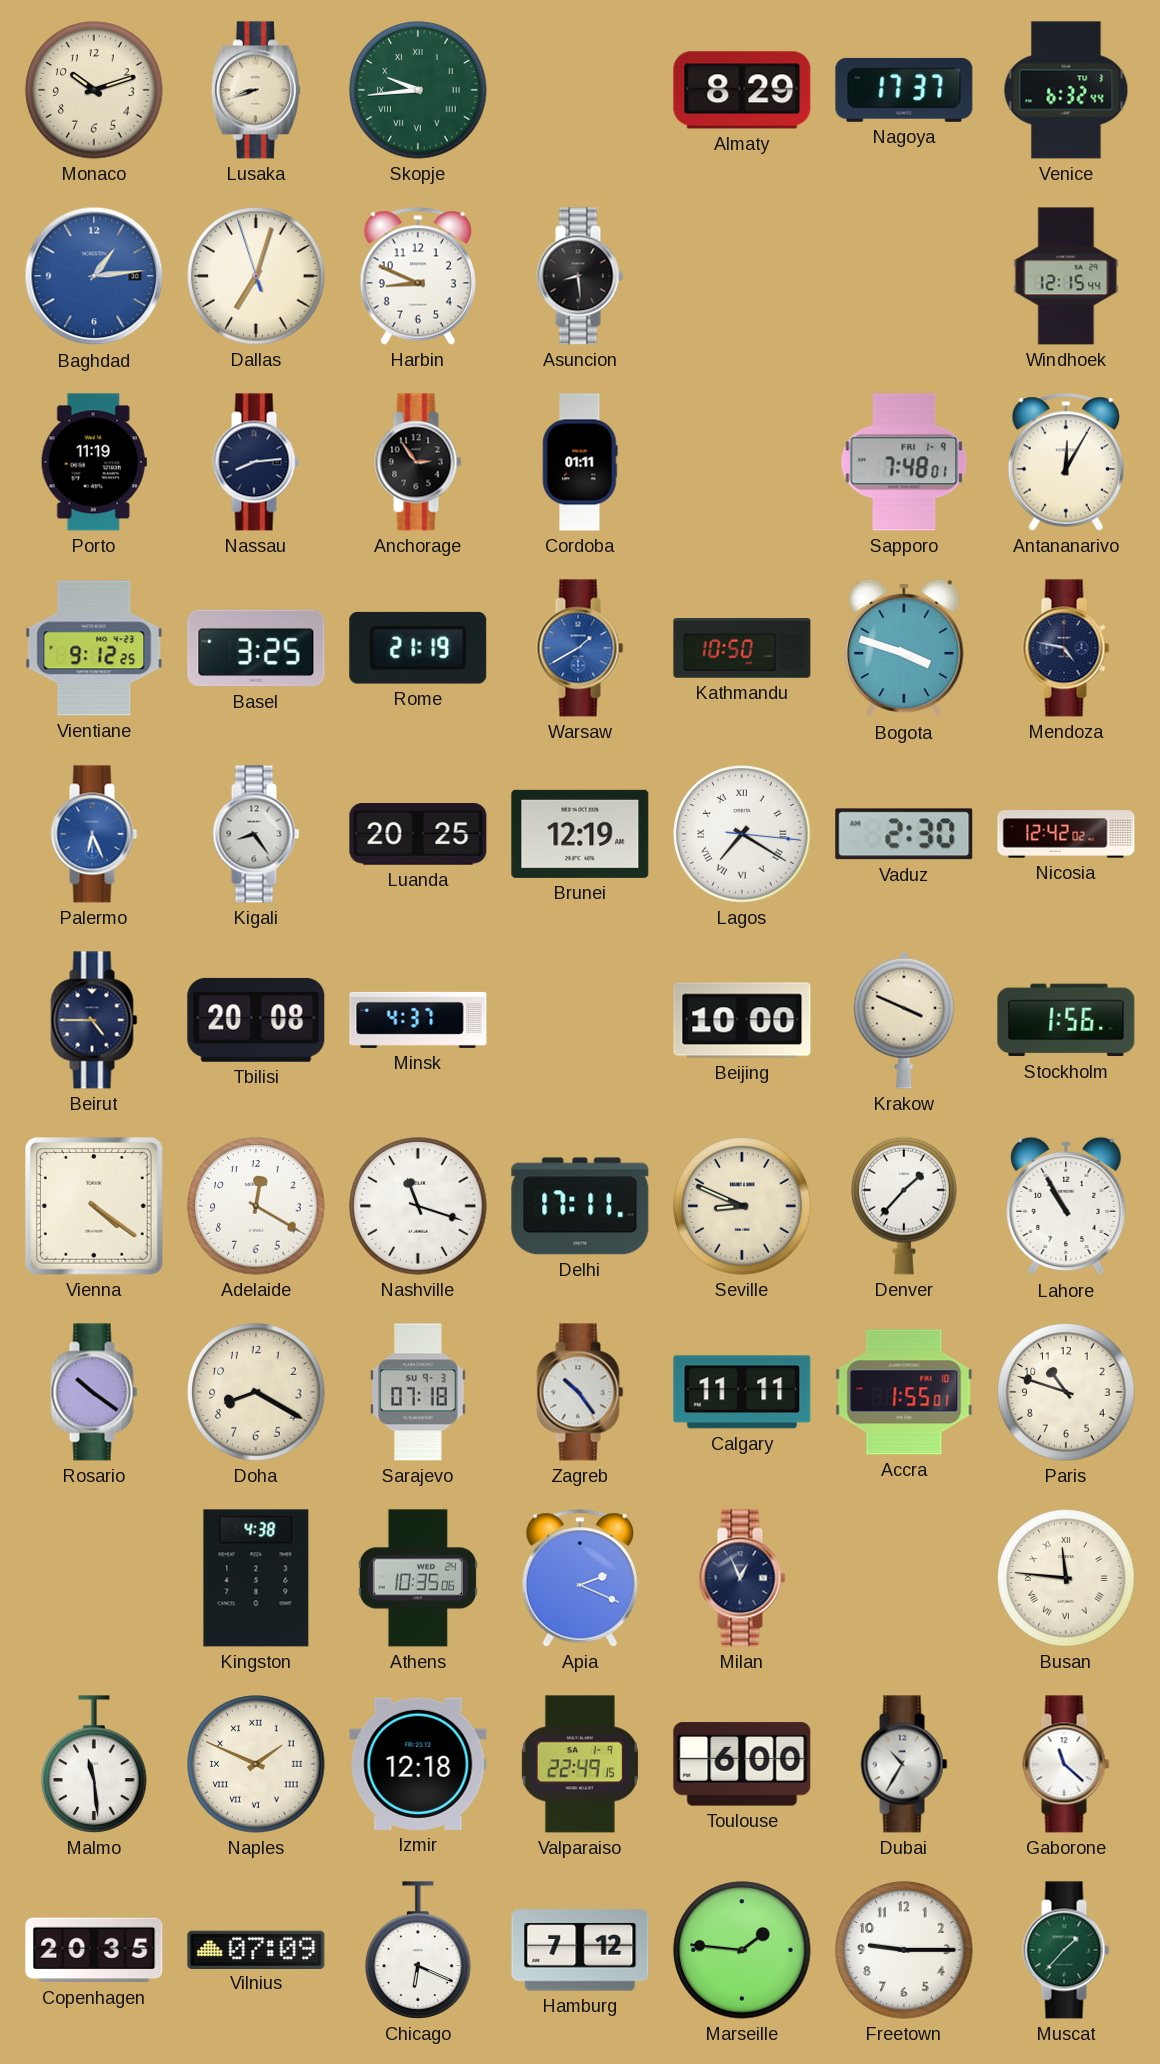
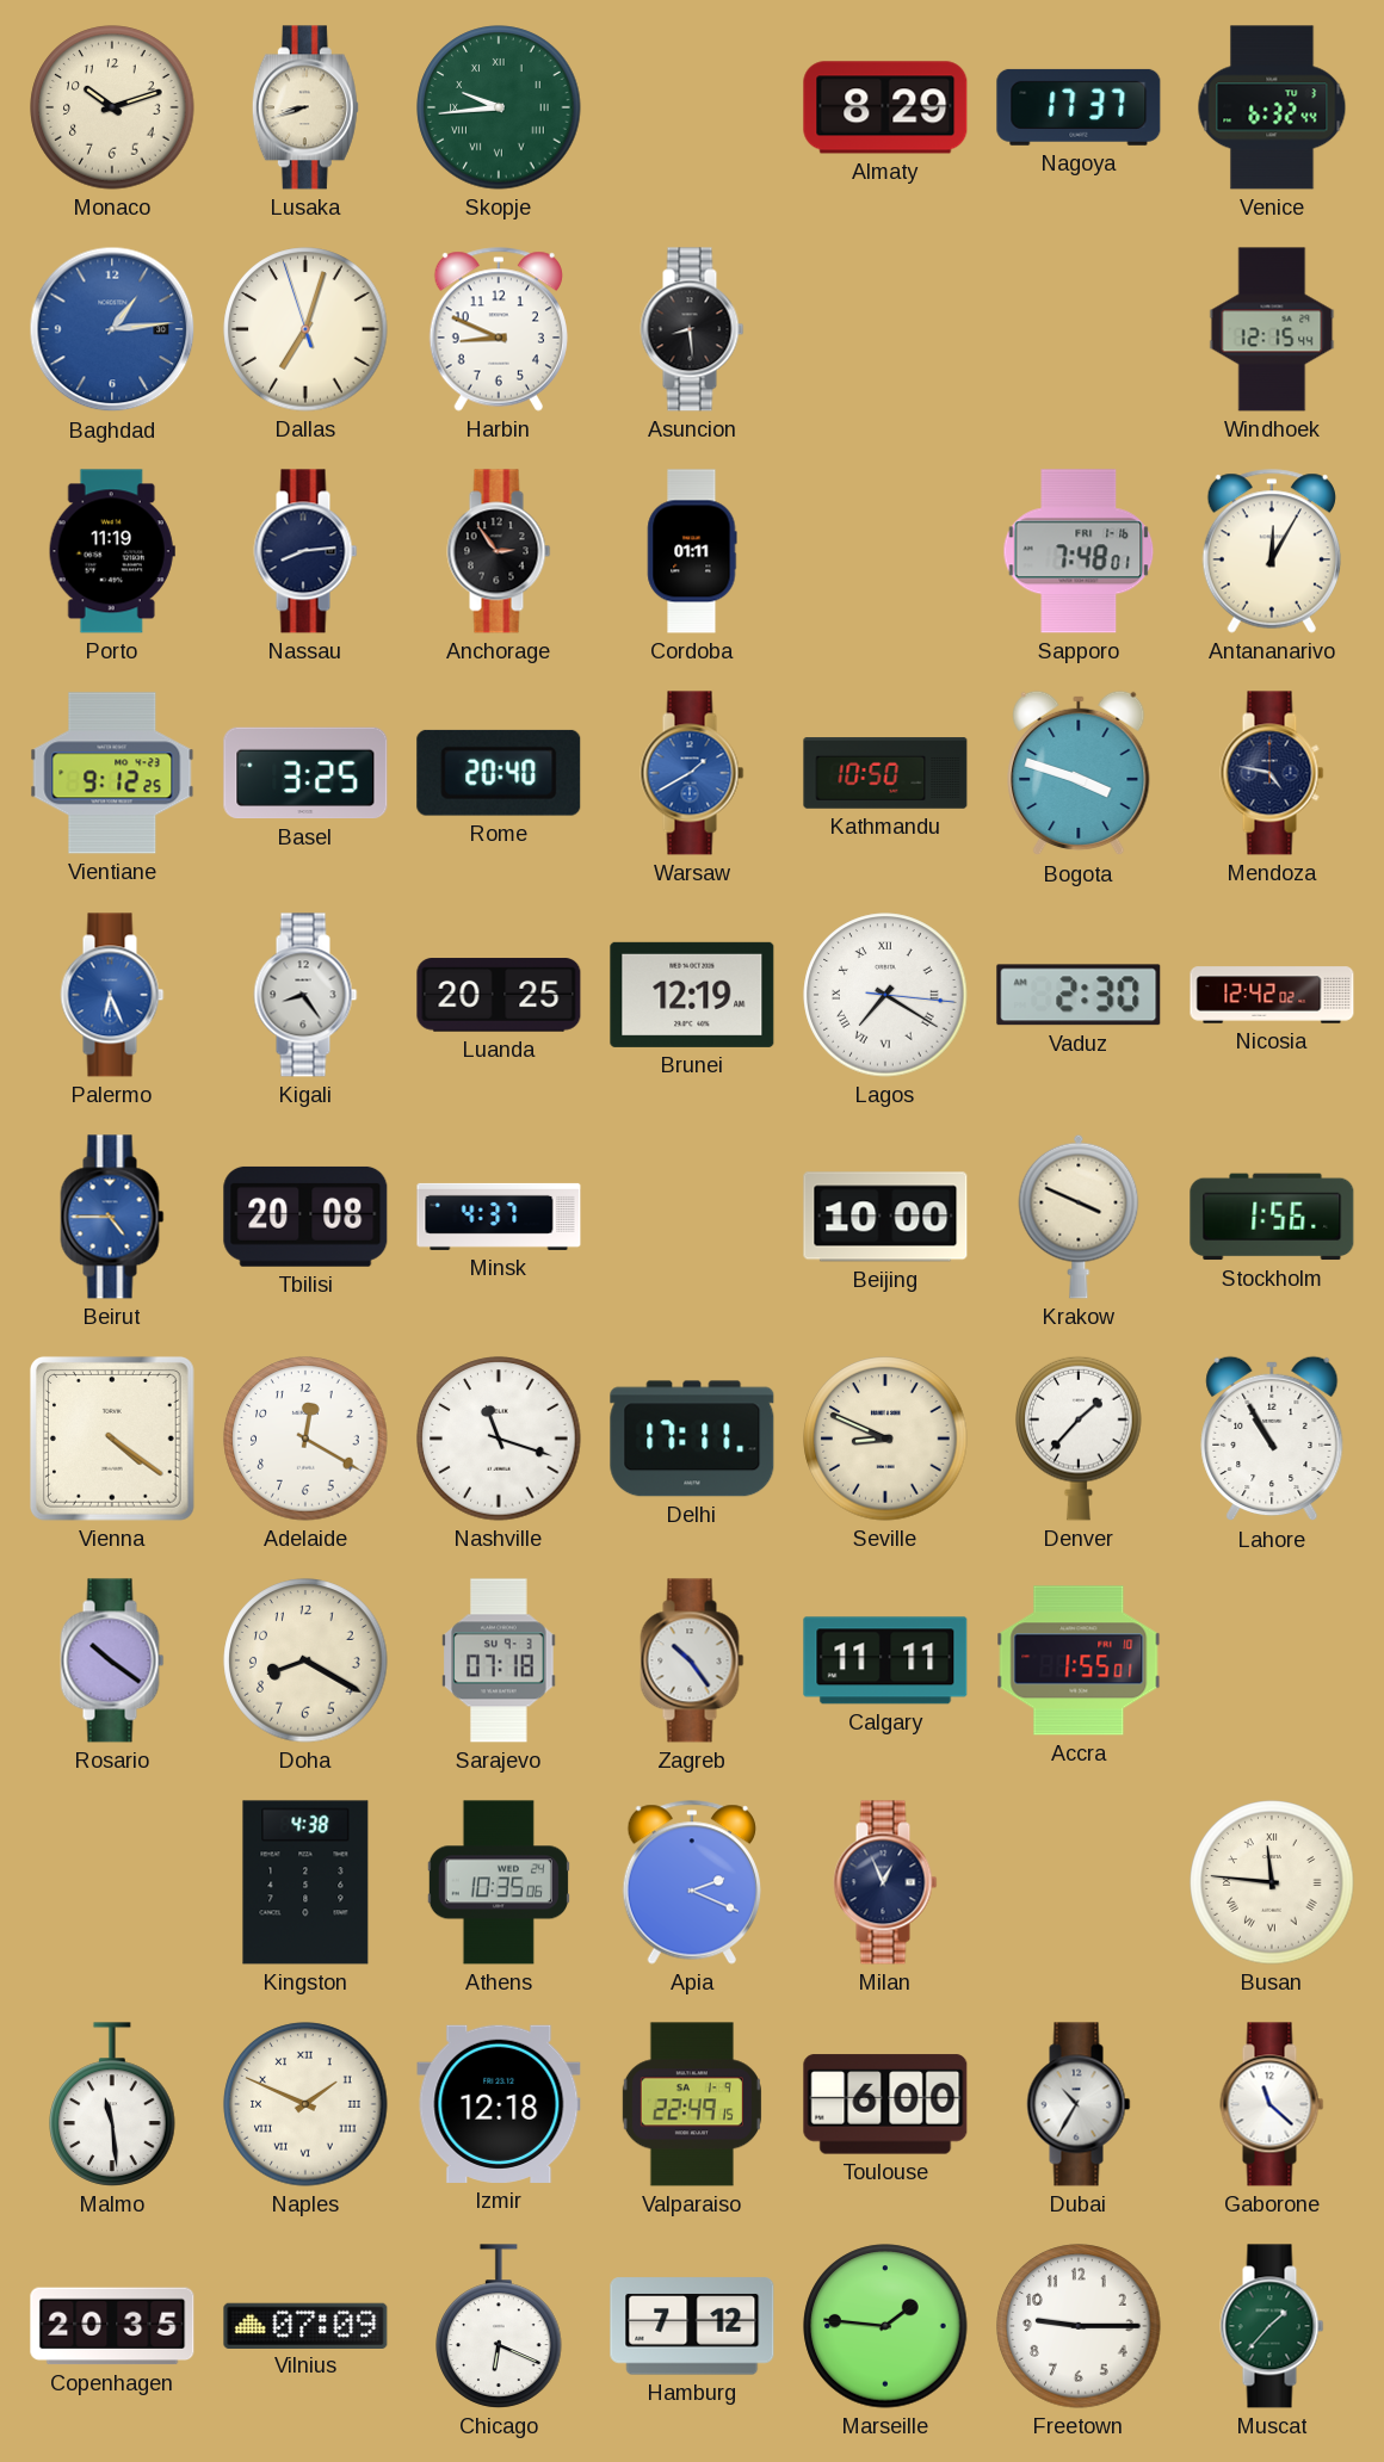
Sapporo date: FRI 1-9 -> FRI 1-16 (1079, 551)
Rome: 21:19 -> 20:40 (499, 773)
Beirut dial: navy -> blue (112, 1217)
Paris: 10:48 -> none (1066, 1392)
